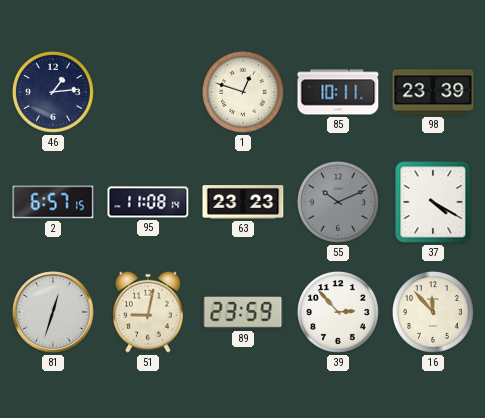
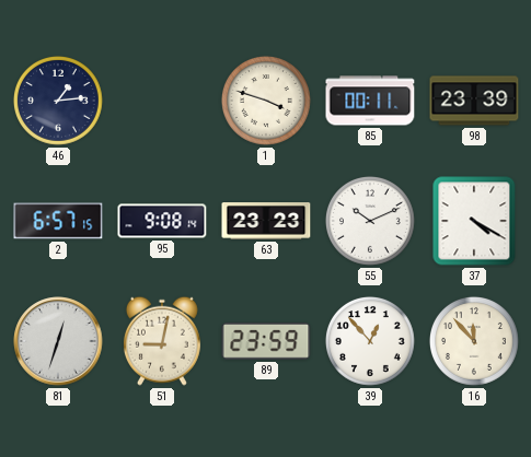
1: 12:48 -> 3:48 (266, 101)
85: 10:11 -> 00:11 (370, 101)
95: 11:08 -> 9:08 (162, 221)
55 dial: grey -> white (370, 221)
39: 2:53 -> 12:53 (370, 341)
